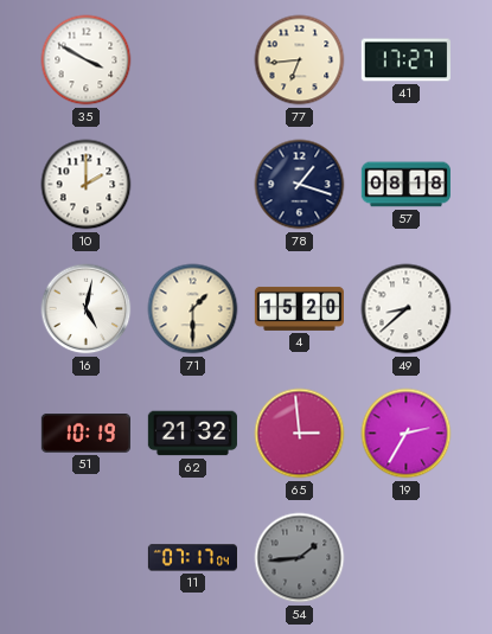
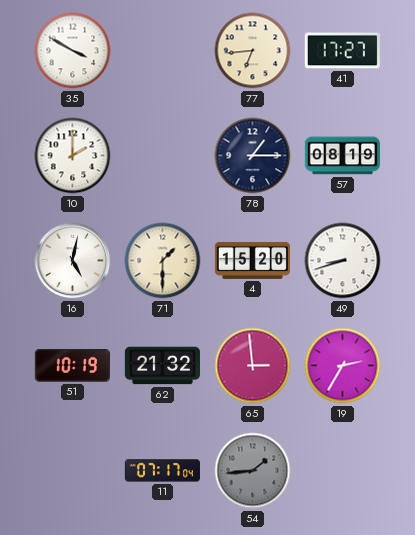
78: 1:18 -> 1:15 (253, 156)
57: 08:18 -> 08:19 (342, 156)
49: 8:38 -> 8:42 (343, 261)
